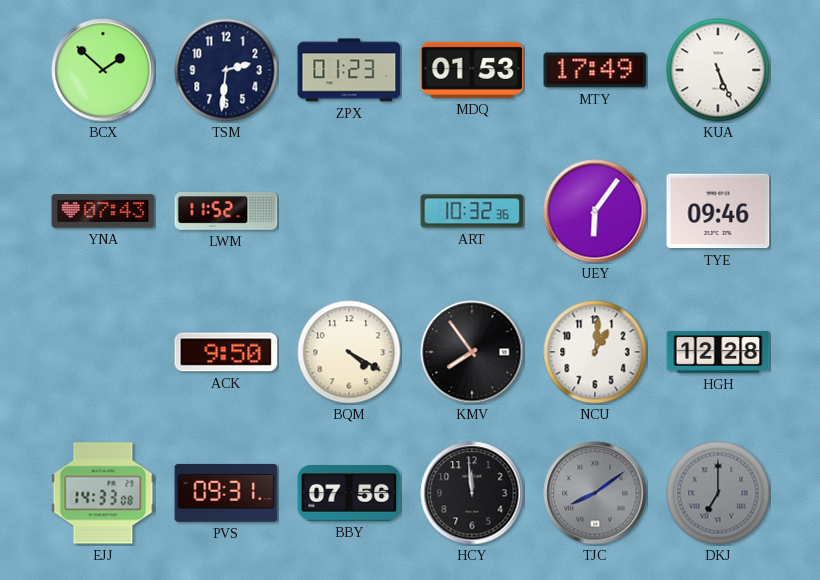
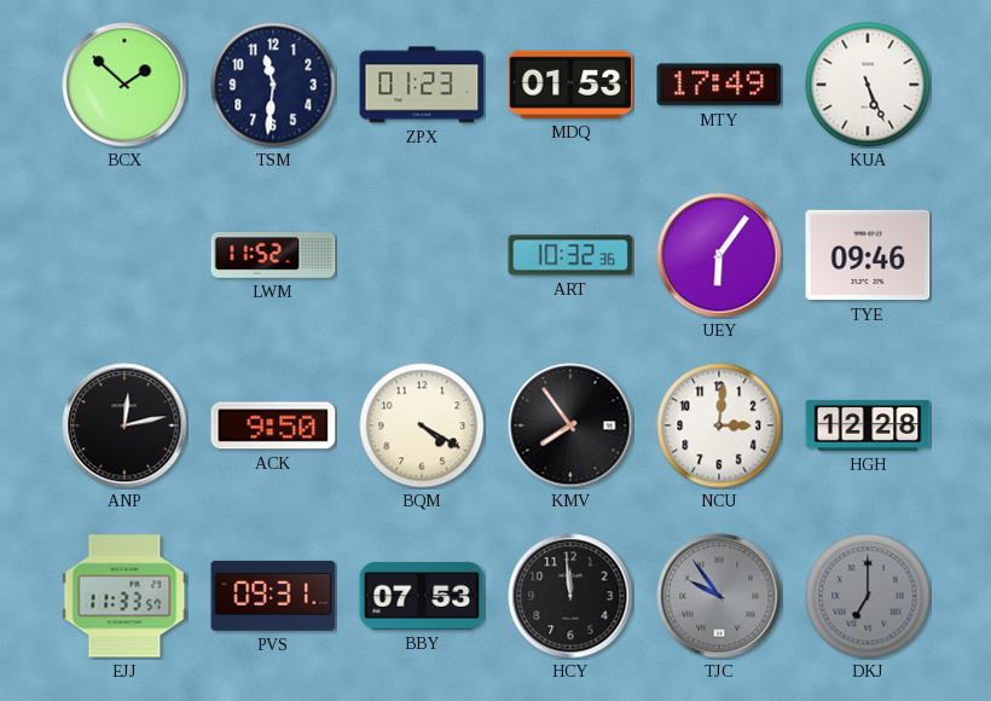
TSM: 2:31 -> 11:31 (273, 85)
YNA: 07:43 -> none (103, 211)
ANP: none -> 12:13 (124, 425)
NCU: 1:01 -> 3:01 (719, 425)
EJJ: 14:33 -> 11:33 (124, 596)
BBY: 07:56 -> 07:53 (422, 596)
TJC: 8:09 -> 9:54 (719, 596)
